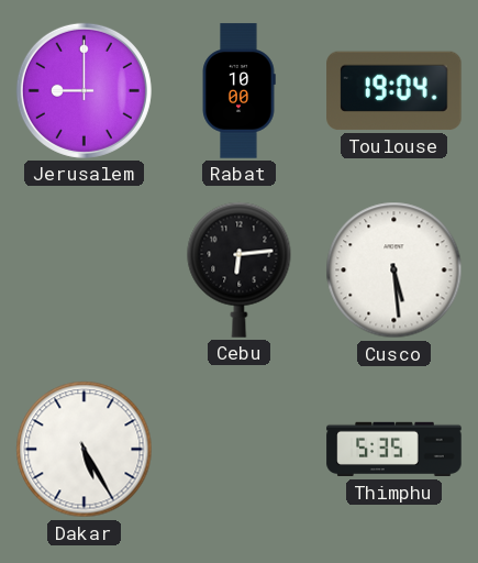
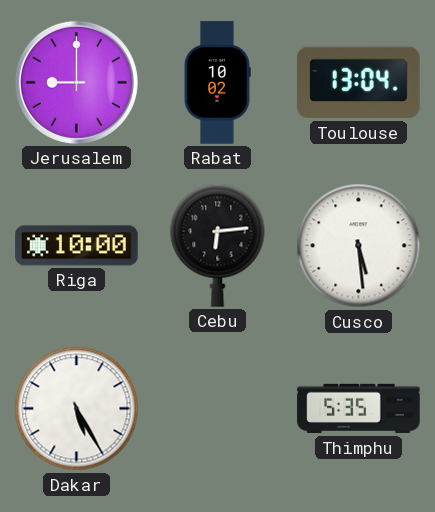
Rabat: 10:00 -> 10:02 (217, 83)
Toulouse: 19:04 -> 13:04 (359, 83)
Riga: none -> 10:00 (77, 246)
